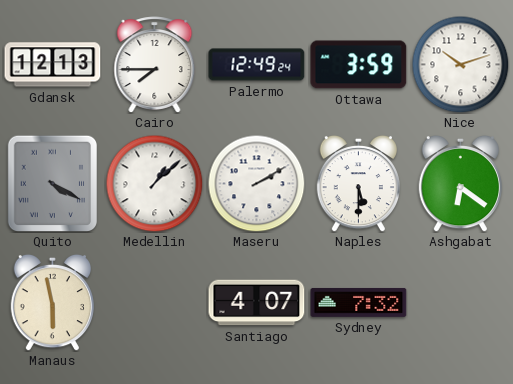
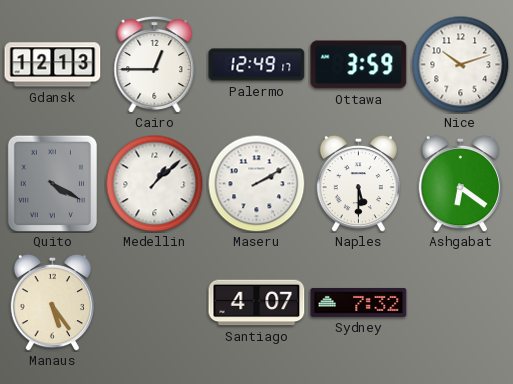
Cairo: 7:45 -> 12:45 (155, 65)
Palermo: 12:49:24 -> 12:49:17 (257, 65)
Manaus: 5:58 -> 5:24 (52, 302)
